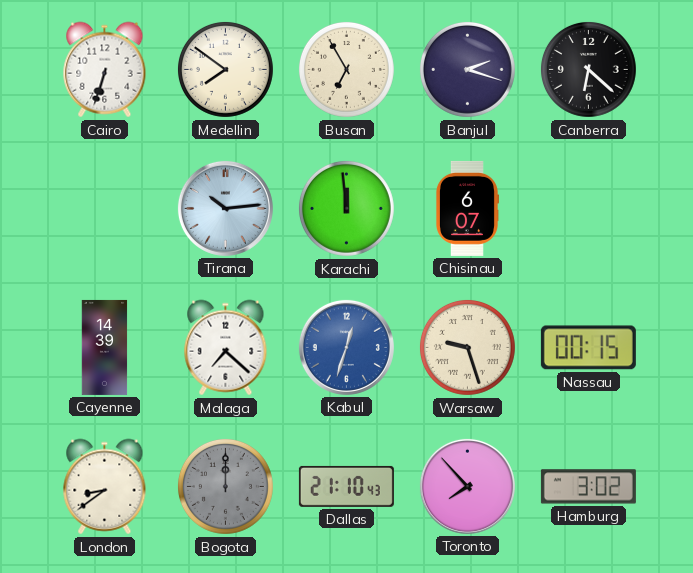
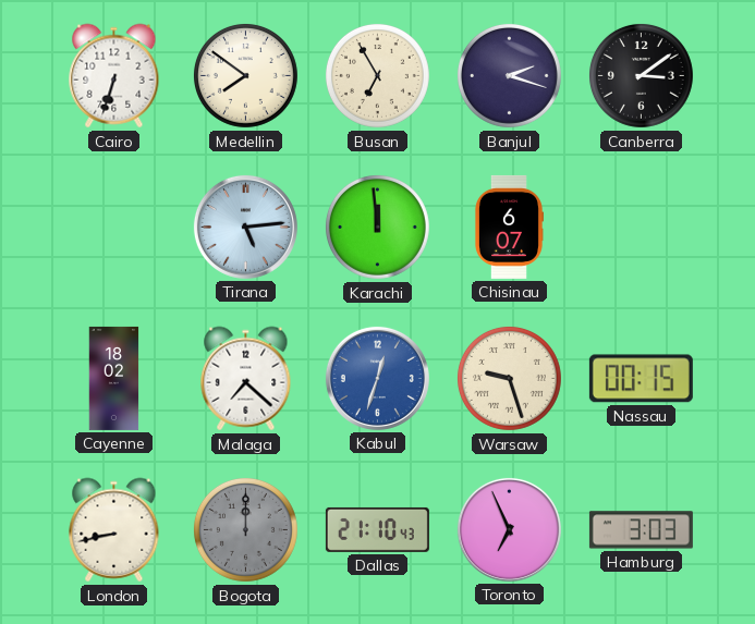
Canberra: 6:22 -> 3:09 (641, 75)
Tirana: 10:14 -> 5:14 (245, 227)
Cayenne: 14:39 -> 18:02 (114, 378)
London: 8:39 -> 8:43 (114, 530)
Toronto: 7:53 -> 6:56 (509, 529)
Hamburg: 3:02 -> 3:03 (641, 530)
